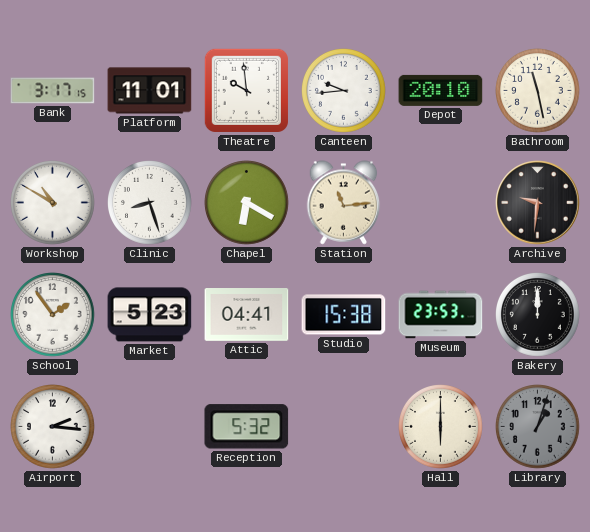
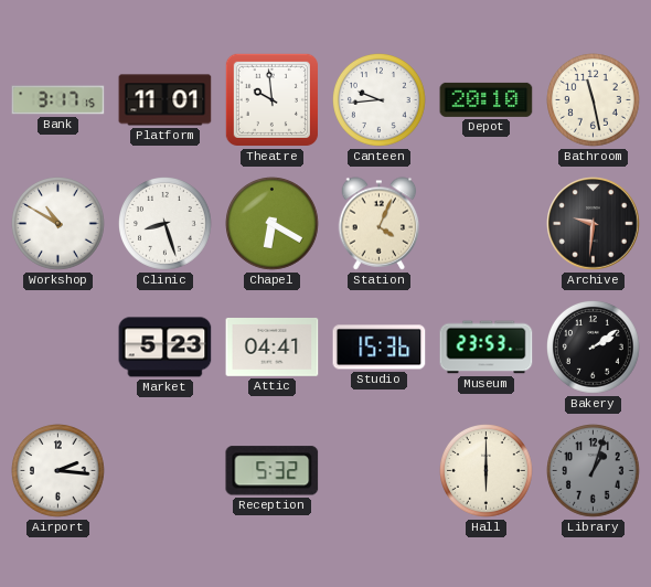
Station: 11:14 -> 4:04 (380, 224)
School: 1:54 -> none (53, 315)
Studio: 15:38 -> 15:36 (380, 348)
Bakery: 12:00 -> 2:09 (594, 348)
